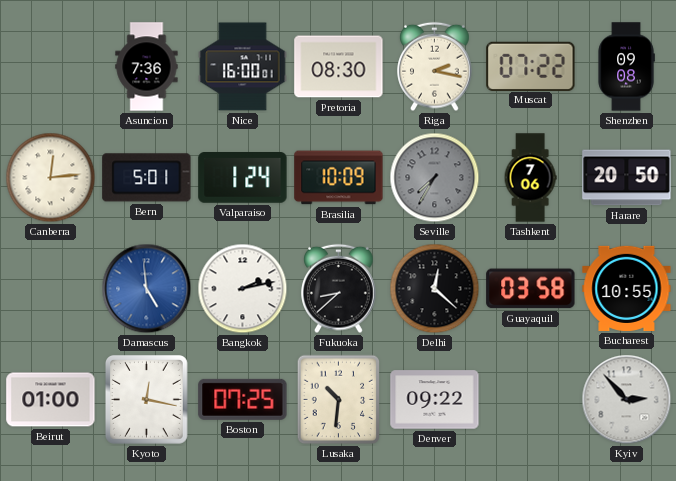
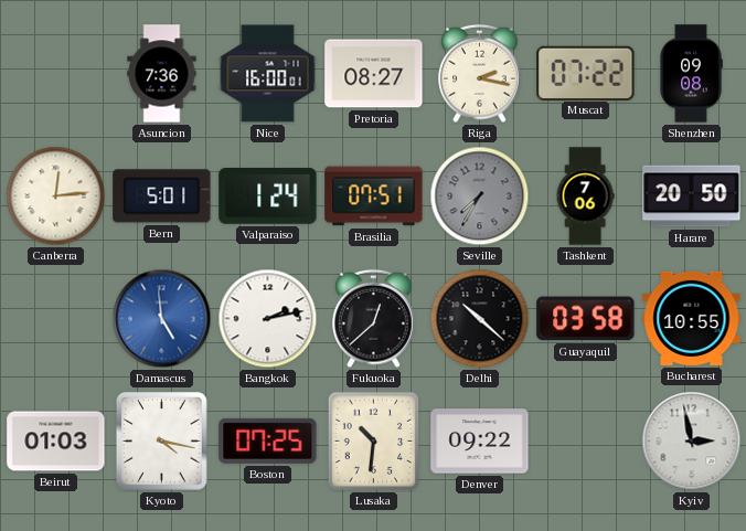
Pretoria: 08:30 -> 08:27 (374, 74)
Brasilia: 10:09 -> 07:51 (374, 197)
Fukuoka: 8:38 -> 12:38 (374, 319)
Delhi: 12:22 -> 10:22 (480, 319)
Beirut: 01:00 -> 01:03 (56, 442)
Kyoto: 12:17 -> 4:17 (161, 440)
Kyiv: 2:53 -> 2:58 (692, 442)
